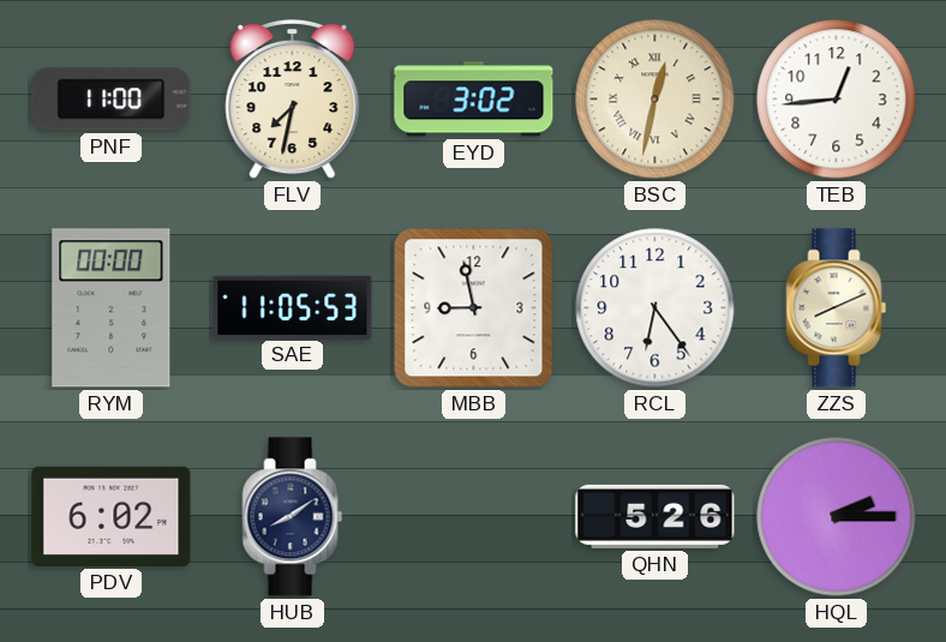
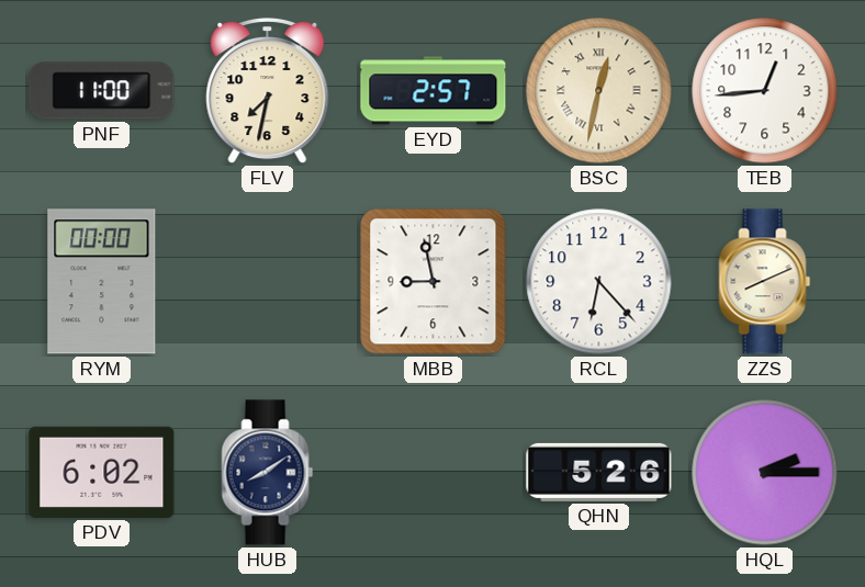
EYD: 3:02 -> 2:57 (434, 91)
SAE: 11:05 -> none (293, 307)
RCL: 6:24 -> 6:23 (599, 282)
